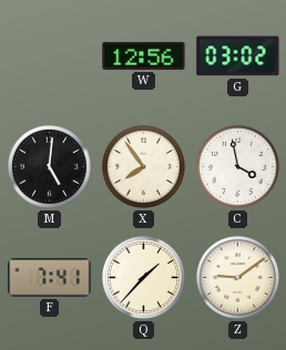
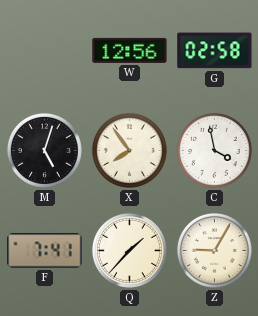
G: 03:02 -> 02:58 (215, 51)
M: 5:01 -> 5:03 (44, 150)
Z: 9:09 -> 9:05 (214, 250)
